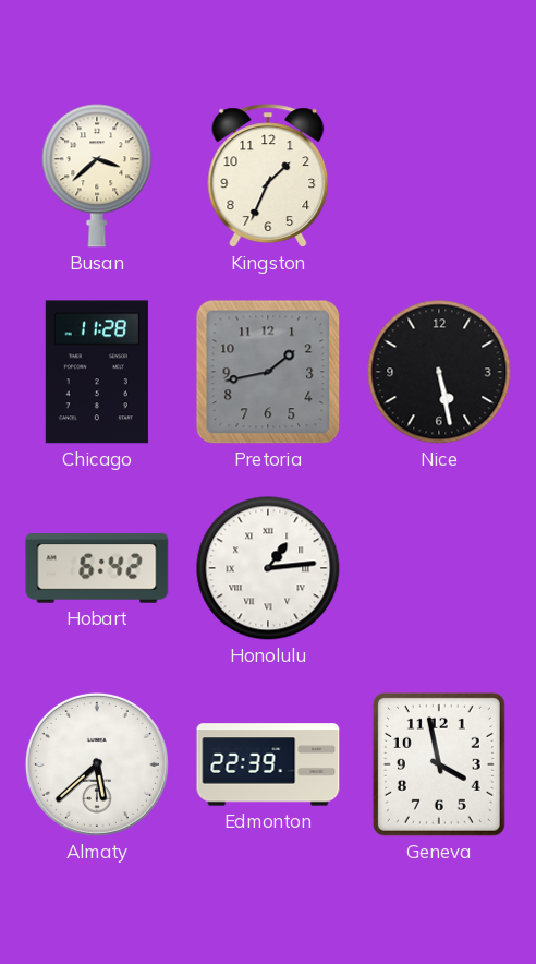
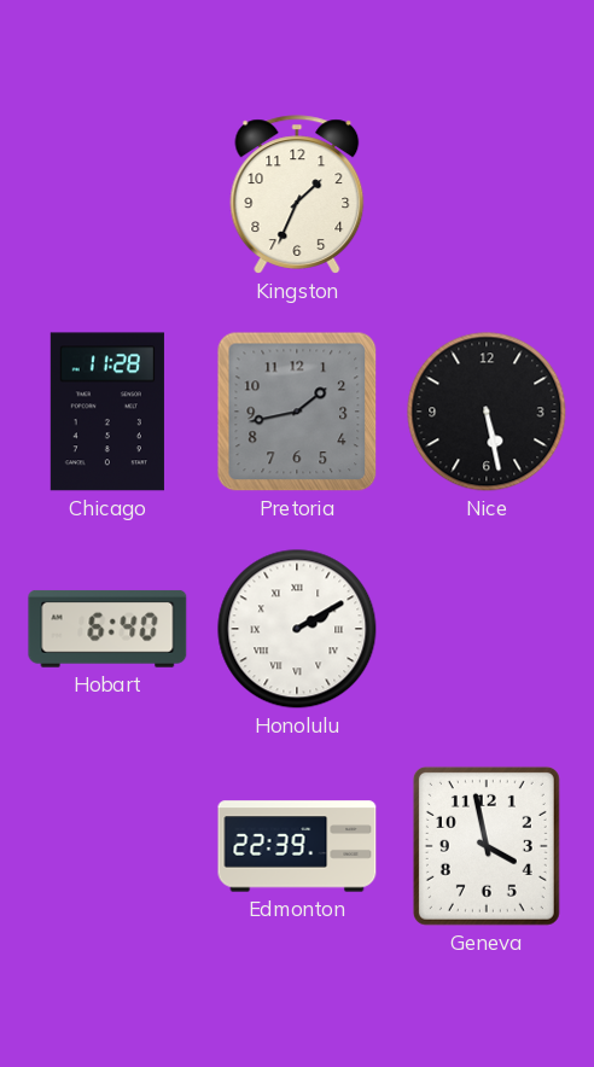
Busan: 3:38 -> none (97, 176)
Hobart: 6:42 -> 6:40 (107, 629)
Honolulu: 1:14 -> 2:10 (297, 629)
Almaty: 5:38 -> none (97, 764)
